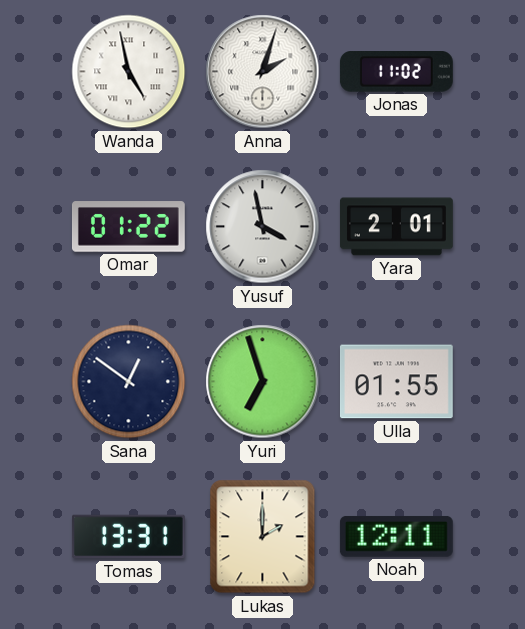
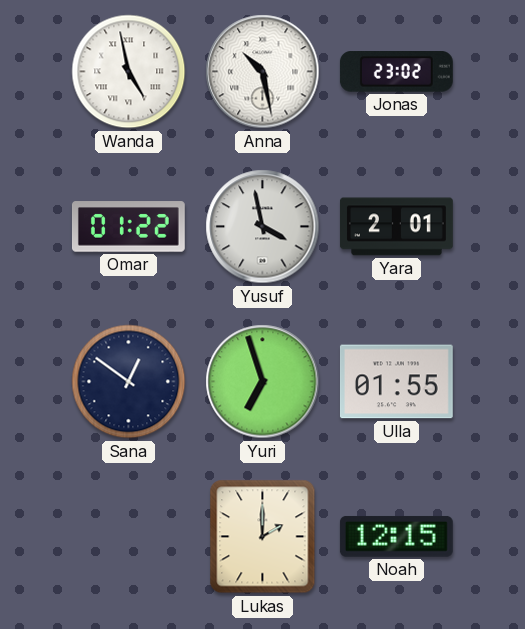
Anna: 2:03 -> 10:28 (263, 72)
Jonas: 11:02 -> 23:02 (396, 72)
Tomas: 13:31 -> none (128, 537)
Noah: 12:11 -> 12:15 (396, 536)
